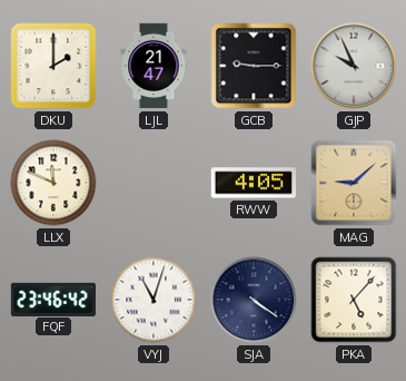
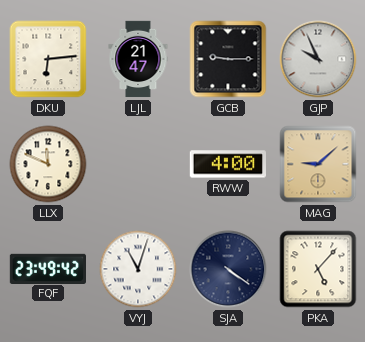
DKU: 2:00 -> 6:14 (48, 59)
RWW: 4:05 -> 4:00 (227, 164)
FQF: 23:46 -> 23:49 (47, 268)
